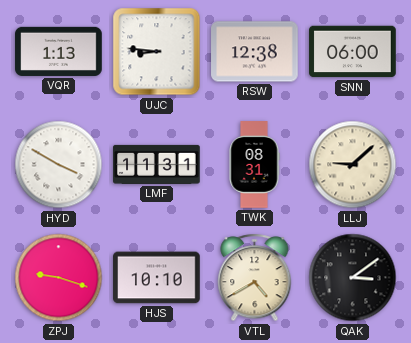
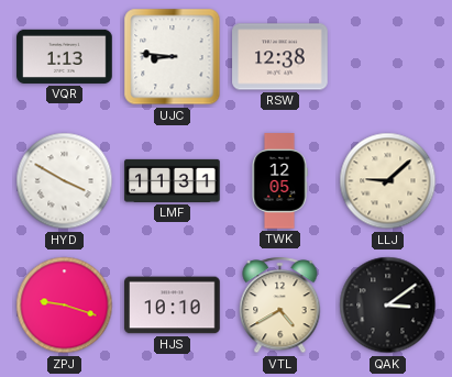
SNN: 06:00 -> none (353, 52)
TWK: 08:31 -> 12:05 (279, 181)
